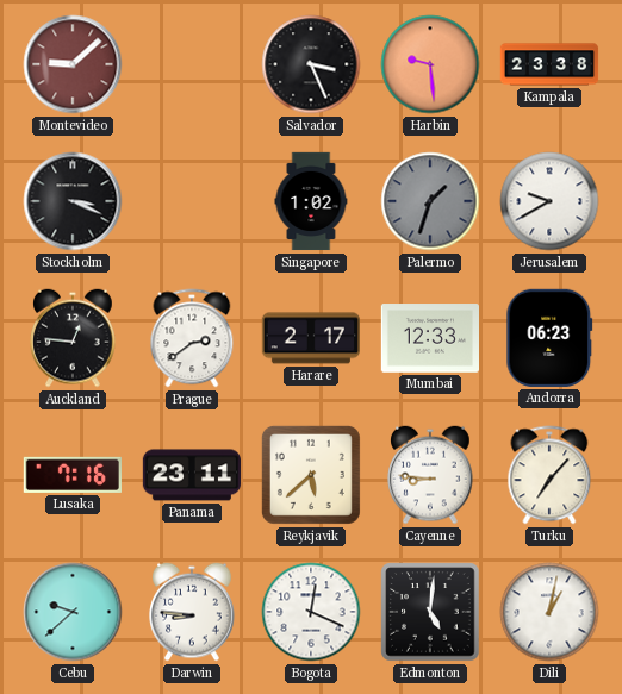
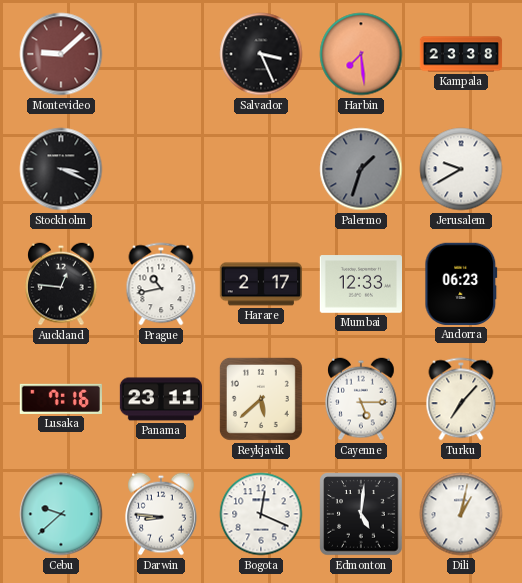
Harbin: 9:29 -> 7:29 (361, 54)
Singapore: 1:02 -> none (311, 201)
Prague: 2:39 -> 10:43 (161, 284)
Cayenne: 8:46 -> 5:15 (361, 399)
